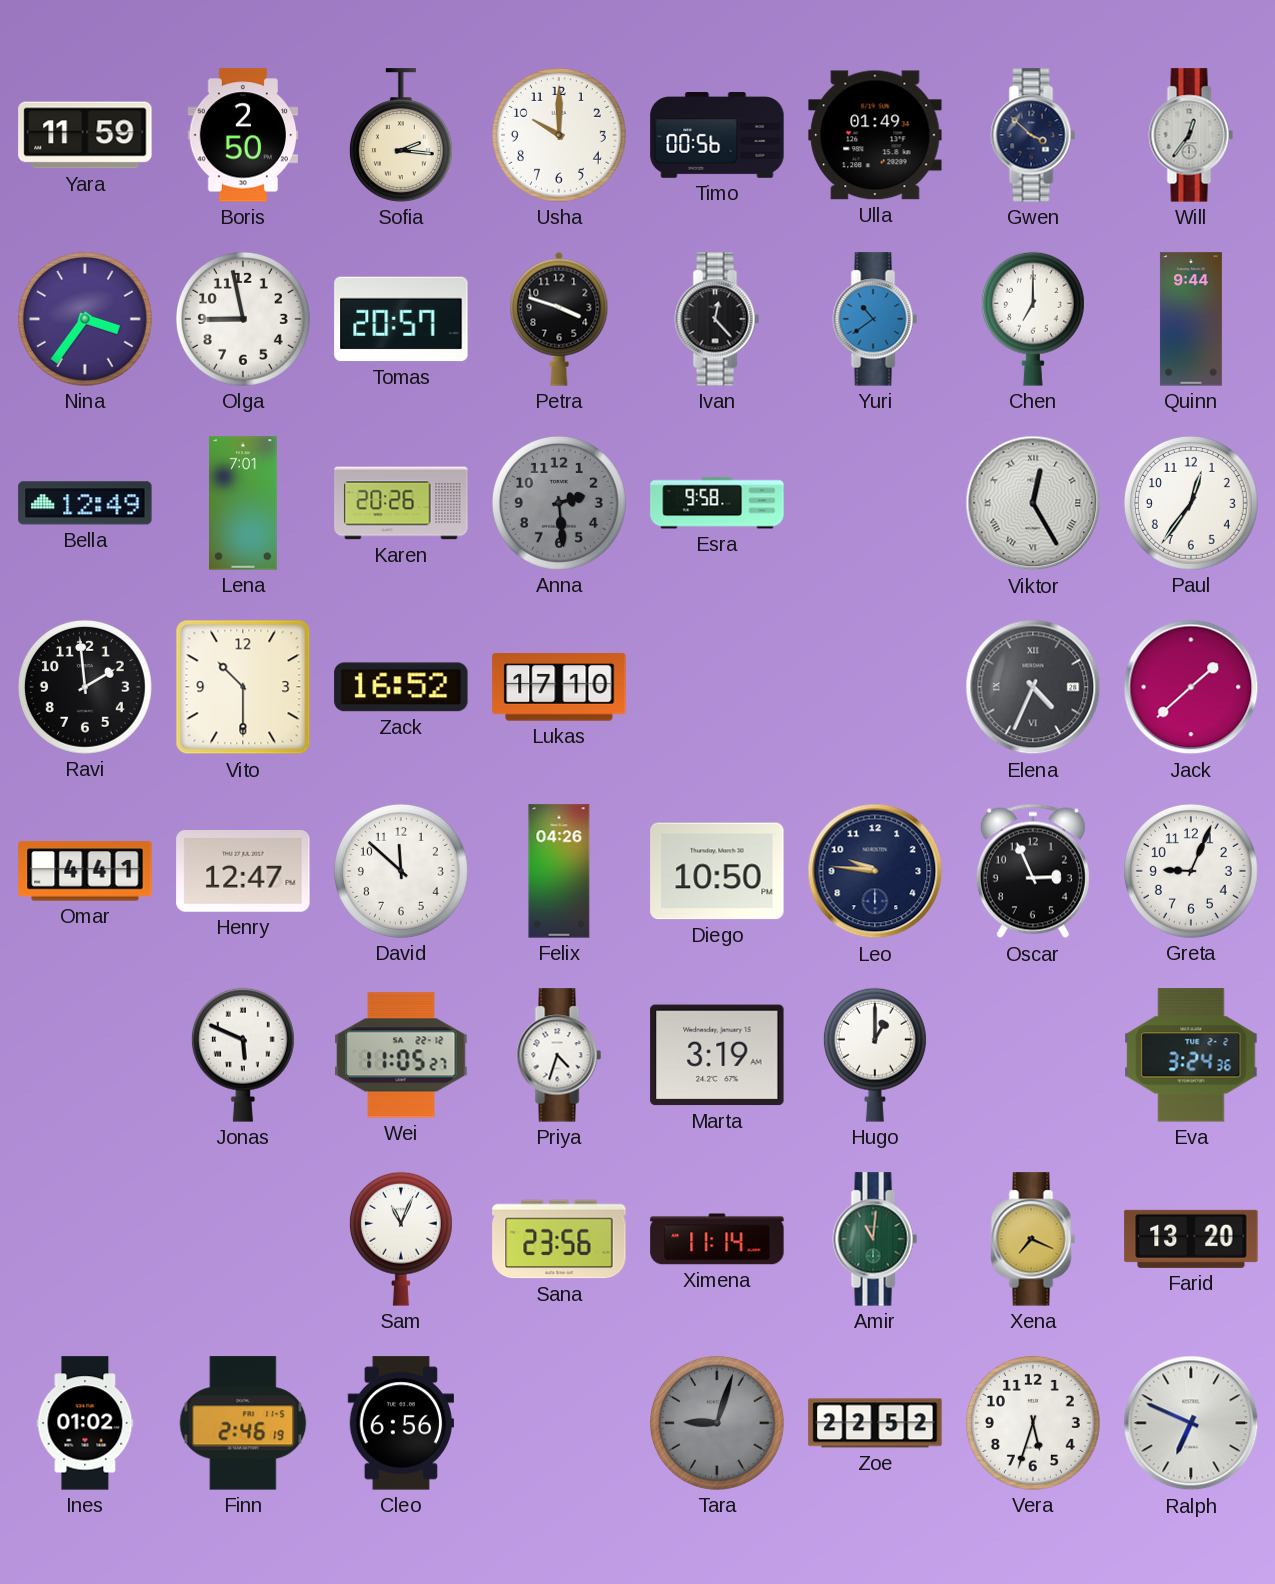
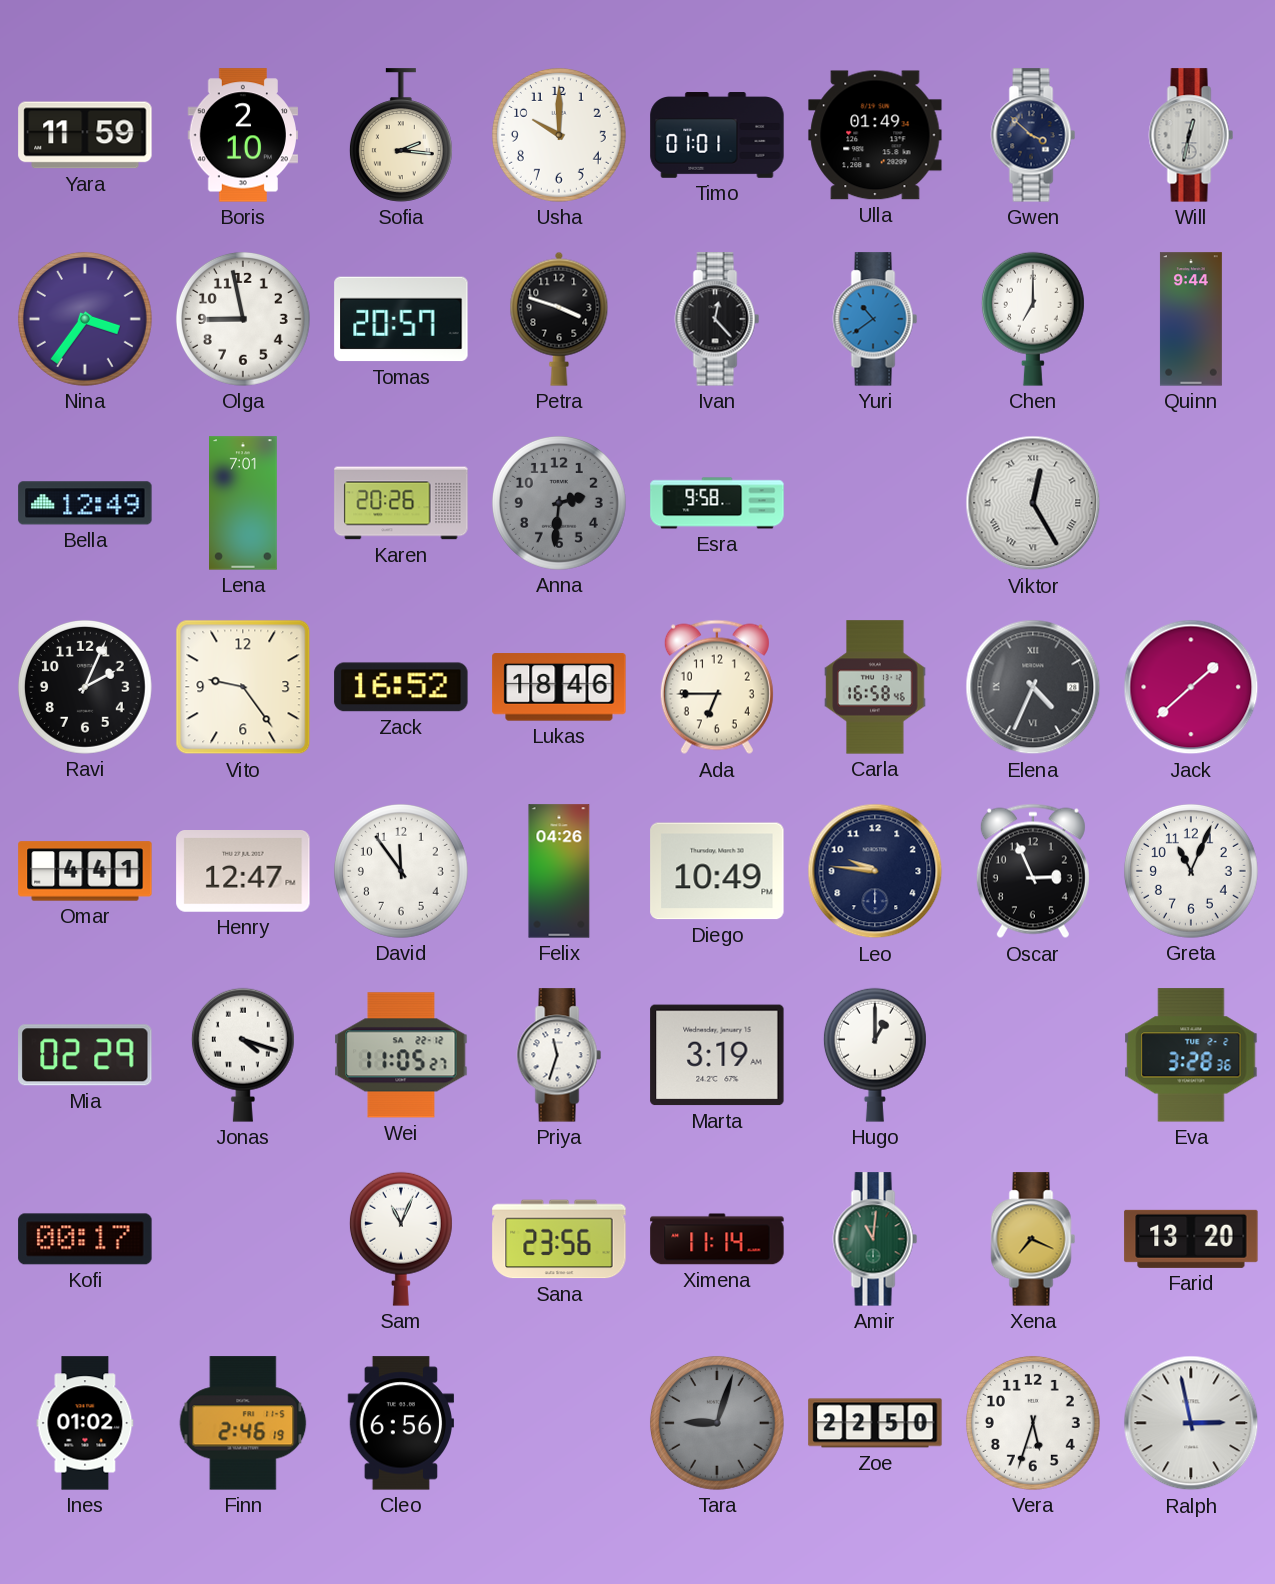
Boris: 2:50 -> 2:10 (242, 135)
Timo: 00:56 -> 01:01 (717, 136)
Will: 12:36 -> 12:32 (1191, 135)
Anna: 2:29 -> 2:31 (559, 503)
Paul: 12:36 -> none (1191, 503)
Ravi: 1:59 -> 2:04 (85, 687)
Vito: 10:30 -> 9:24 (243, 687)
Lukas: 17:10 -> 18:46 (559, 687)
Ada: none -> 6:45 (717, 687)
Carla: none -> 16:58 (875, 687)
David: 11:52 -> 11:54 (401, 871)
Diego: 10:50 -> 10:49 (717, 871)
Greta: 9:04 -> 11:04 (1191, 871)
Mia: none -> 02:29 (85, 1055)
Jonas: 5:49 -> 4:18 (243, 1055)
Priya: 4:33 -> 11:33 (559, 1055)
Eva: 3:24 -> 3:28 (1191, 1055)
Kofi: none -> 00:17 (85, 1239)
Zoe: 22:52 -> 22:50 (875, 1423)
Ralph: 6:49 -> 2:58 (1191, 1423)
